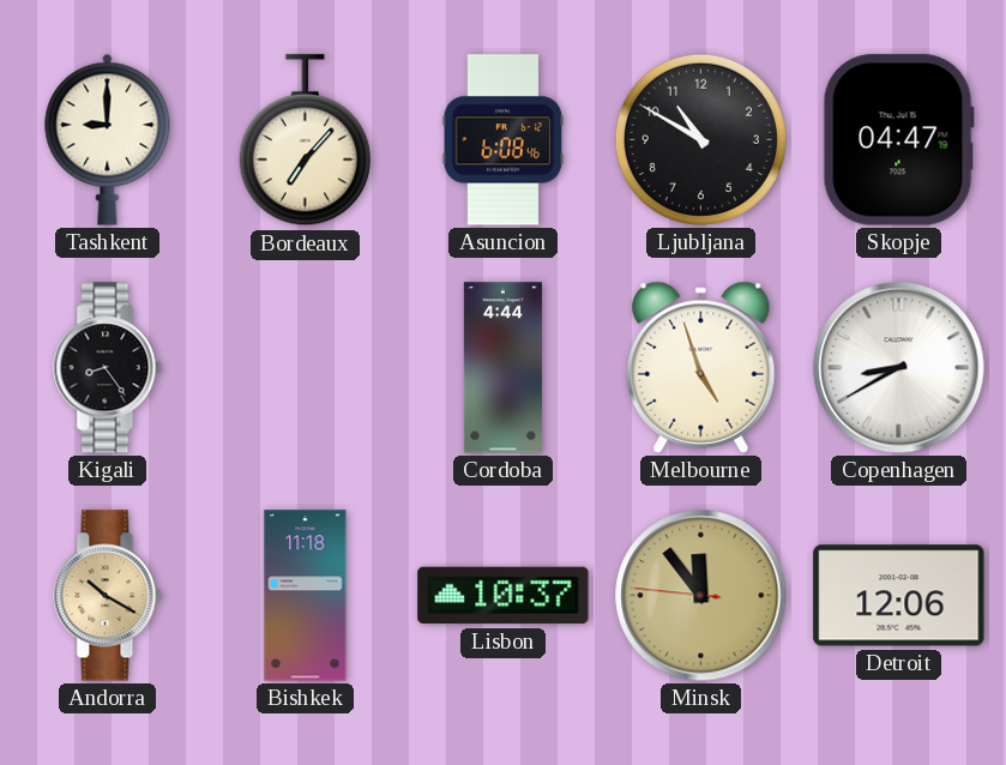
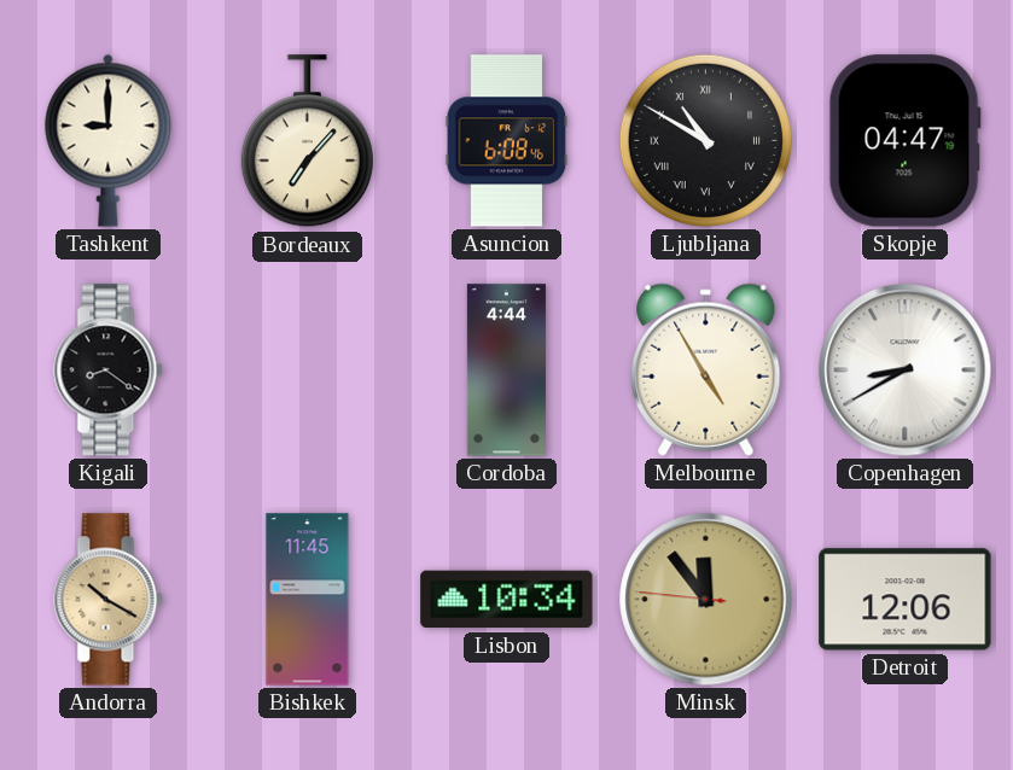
Ljubljana numerals: Arabic -> Roman (705, 140)
Kigali: 8:24 -> 8:21 (109, 371)
Melbourne: 4:57 -> 4:55 (706, 369)
Bishkek: 11:18 -> 11:45 (308, 600)
Lisbon: 10:37 -> 10:34 (507, 600)
